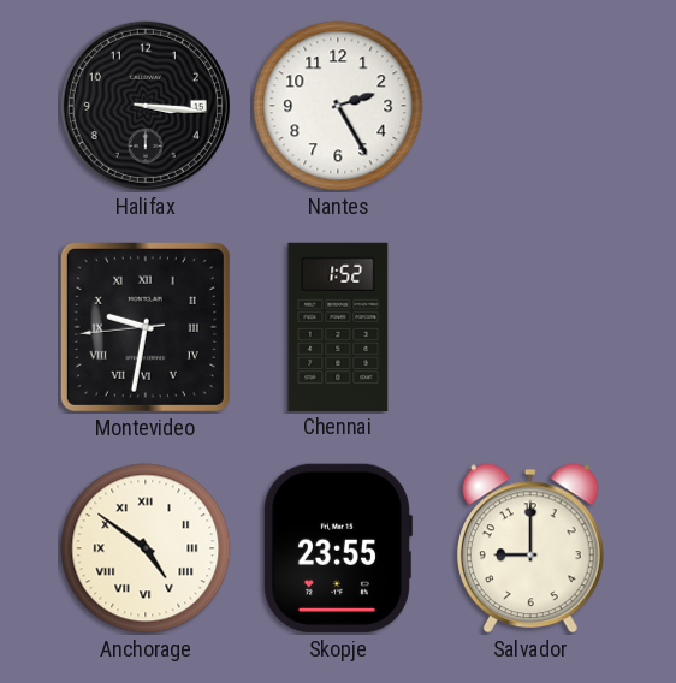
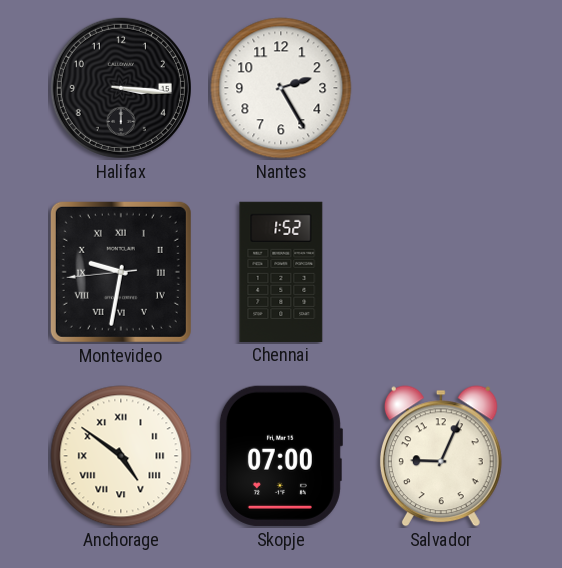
Skopje: 23:55 -> 07:00 (280, 456)
Salvador: 9:00 -> 9:04 (441, 456)
